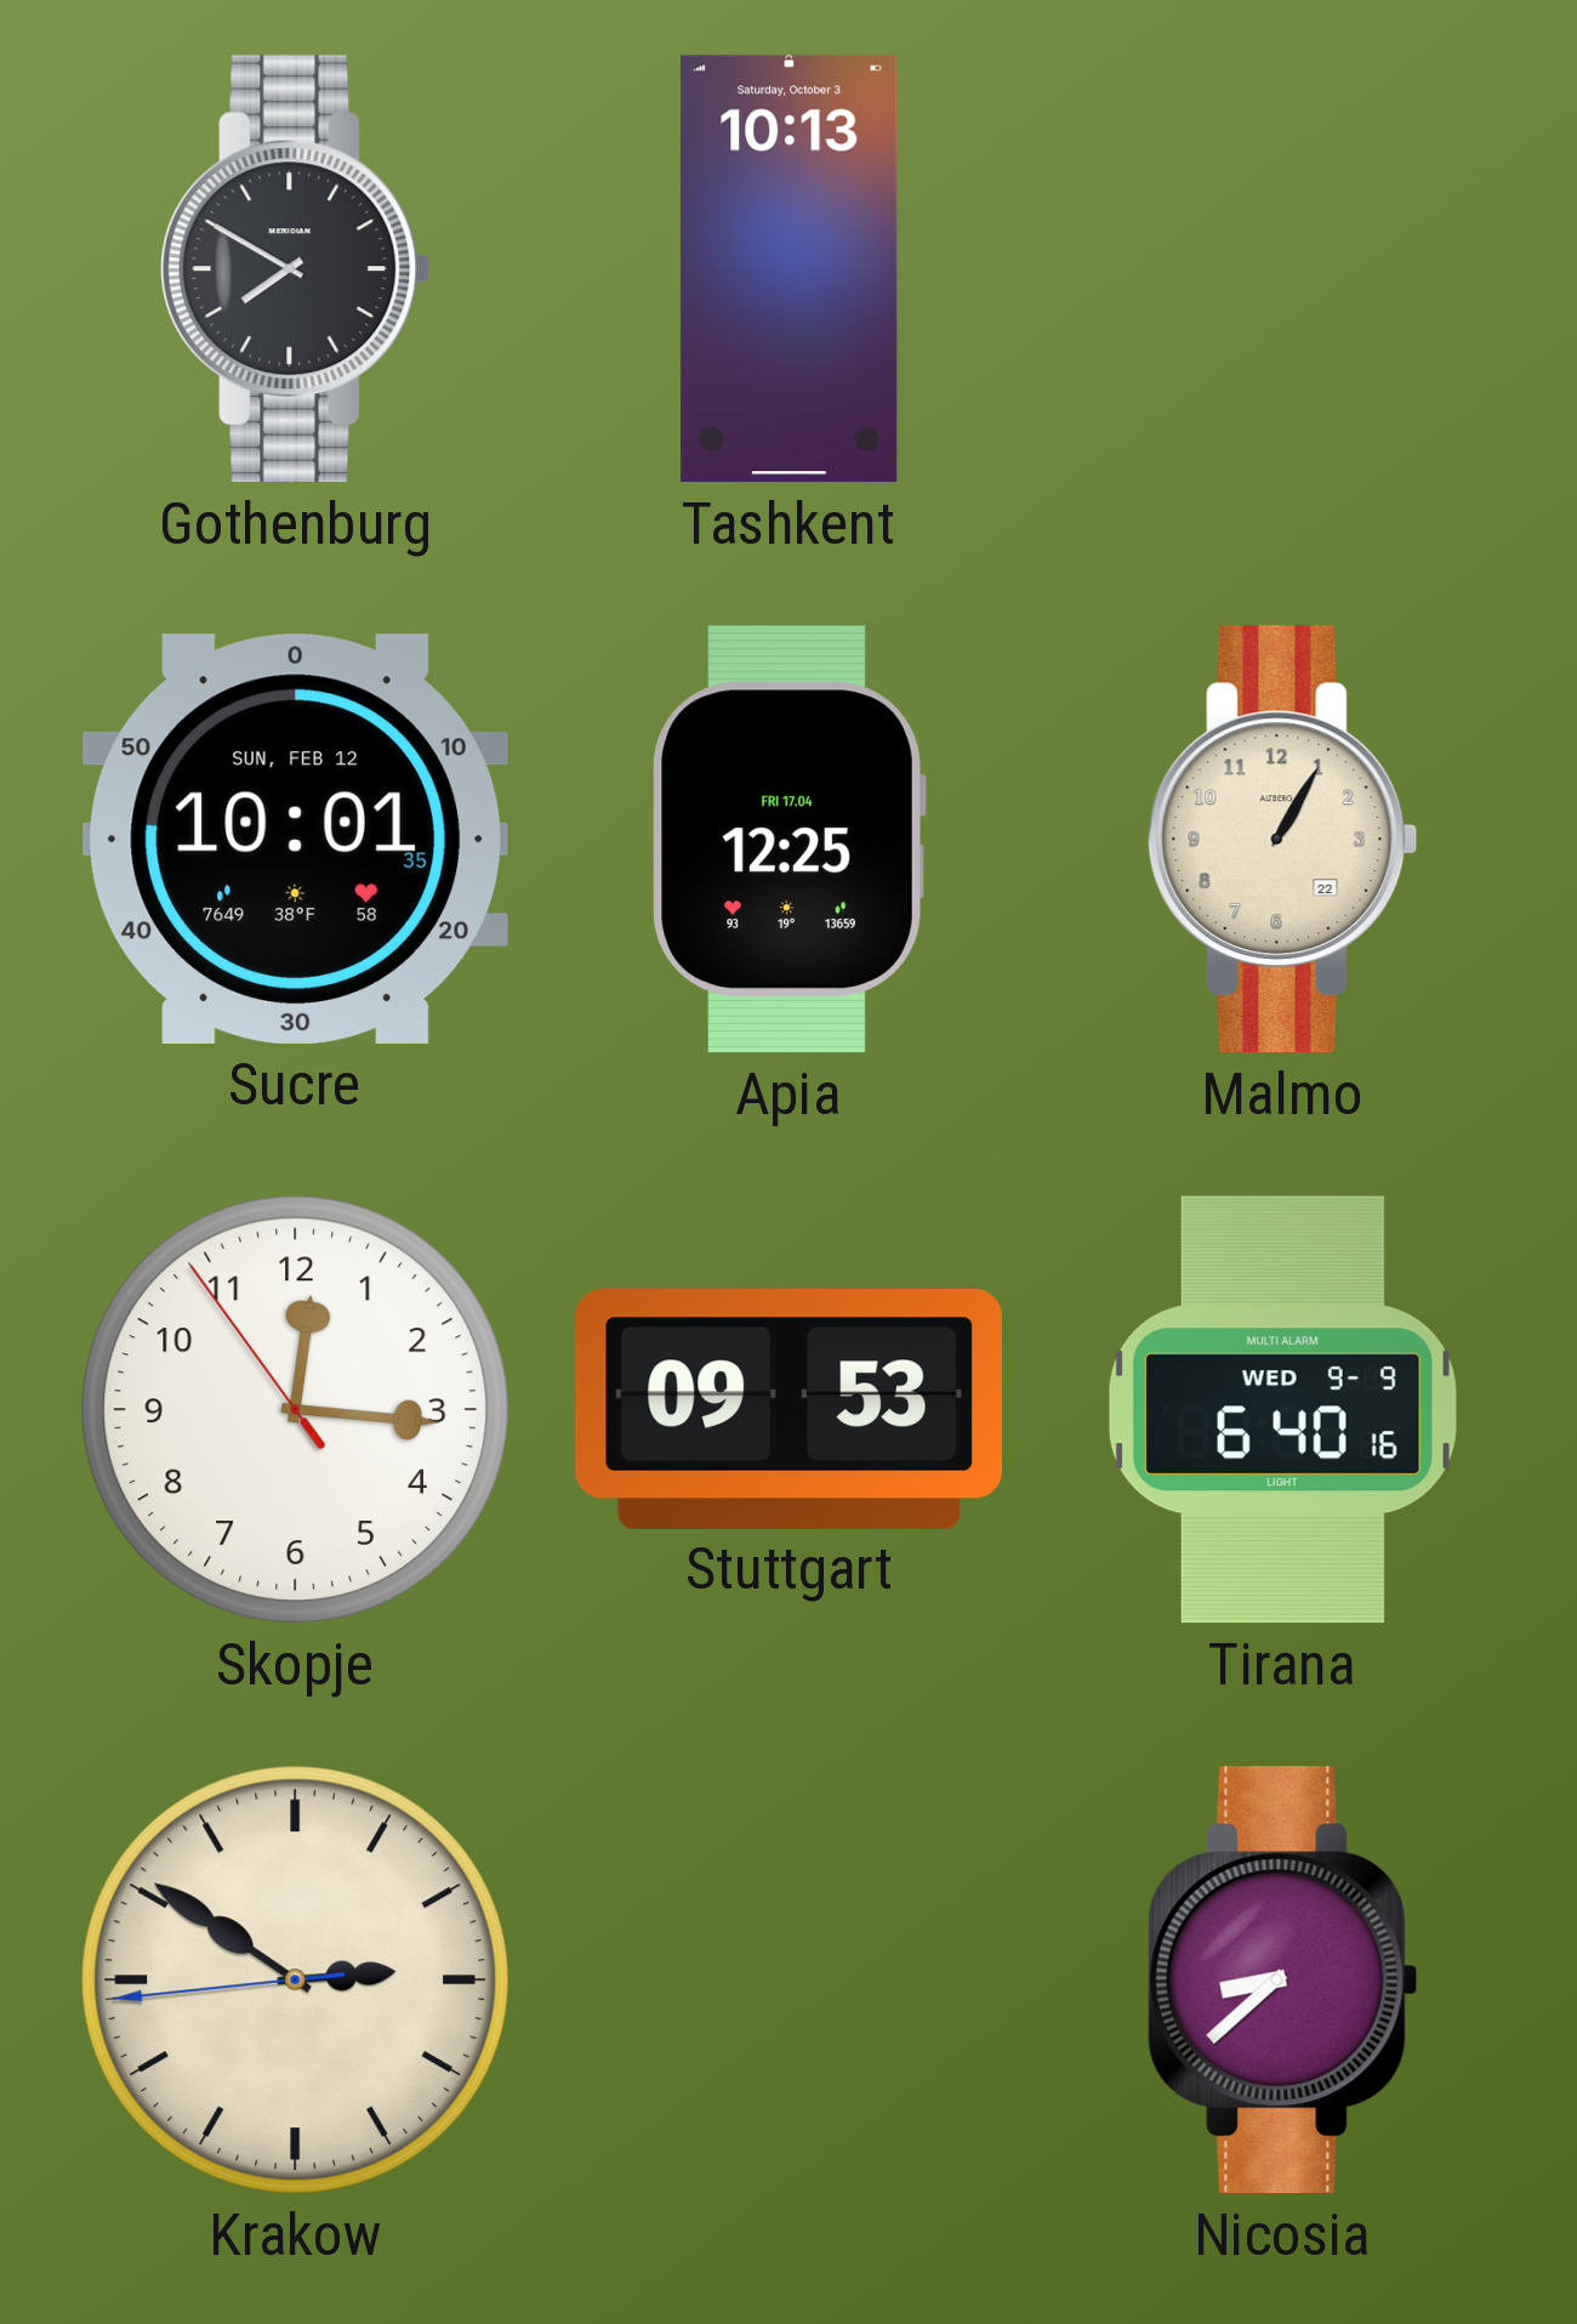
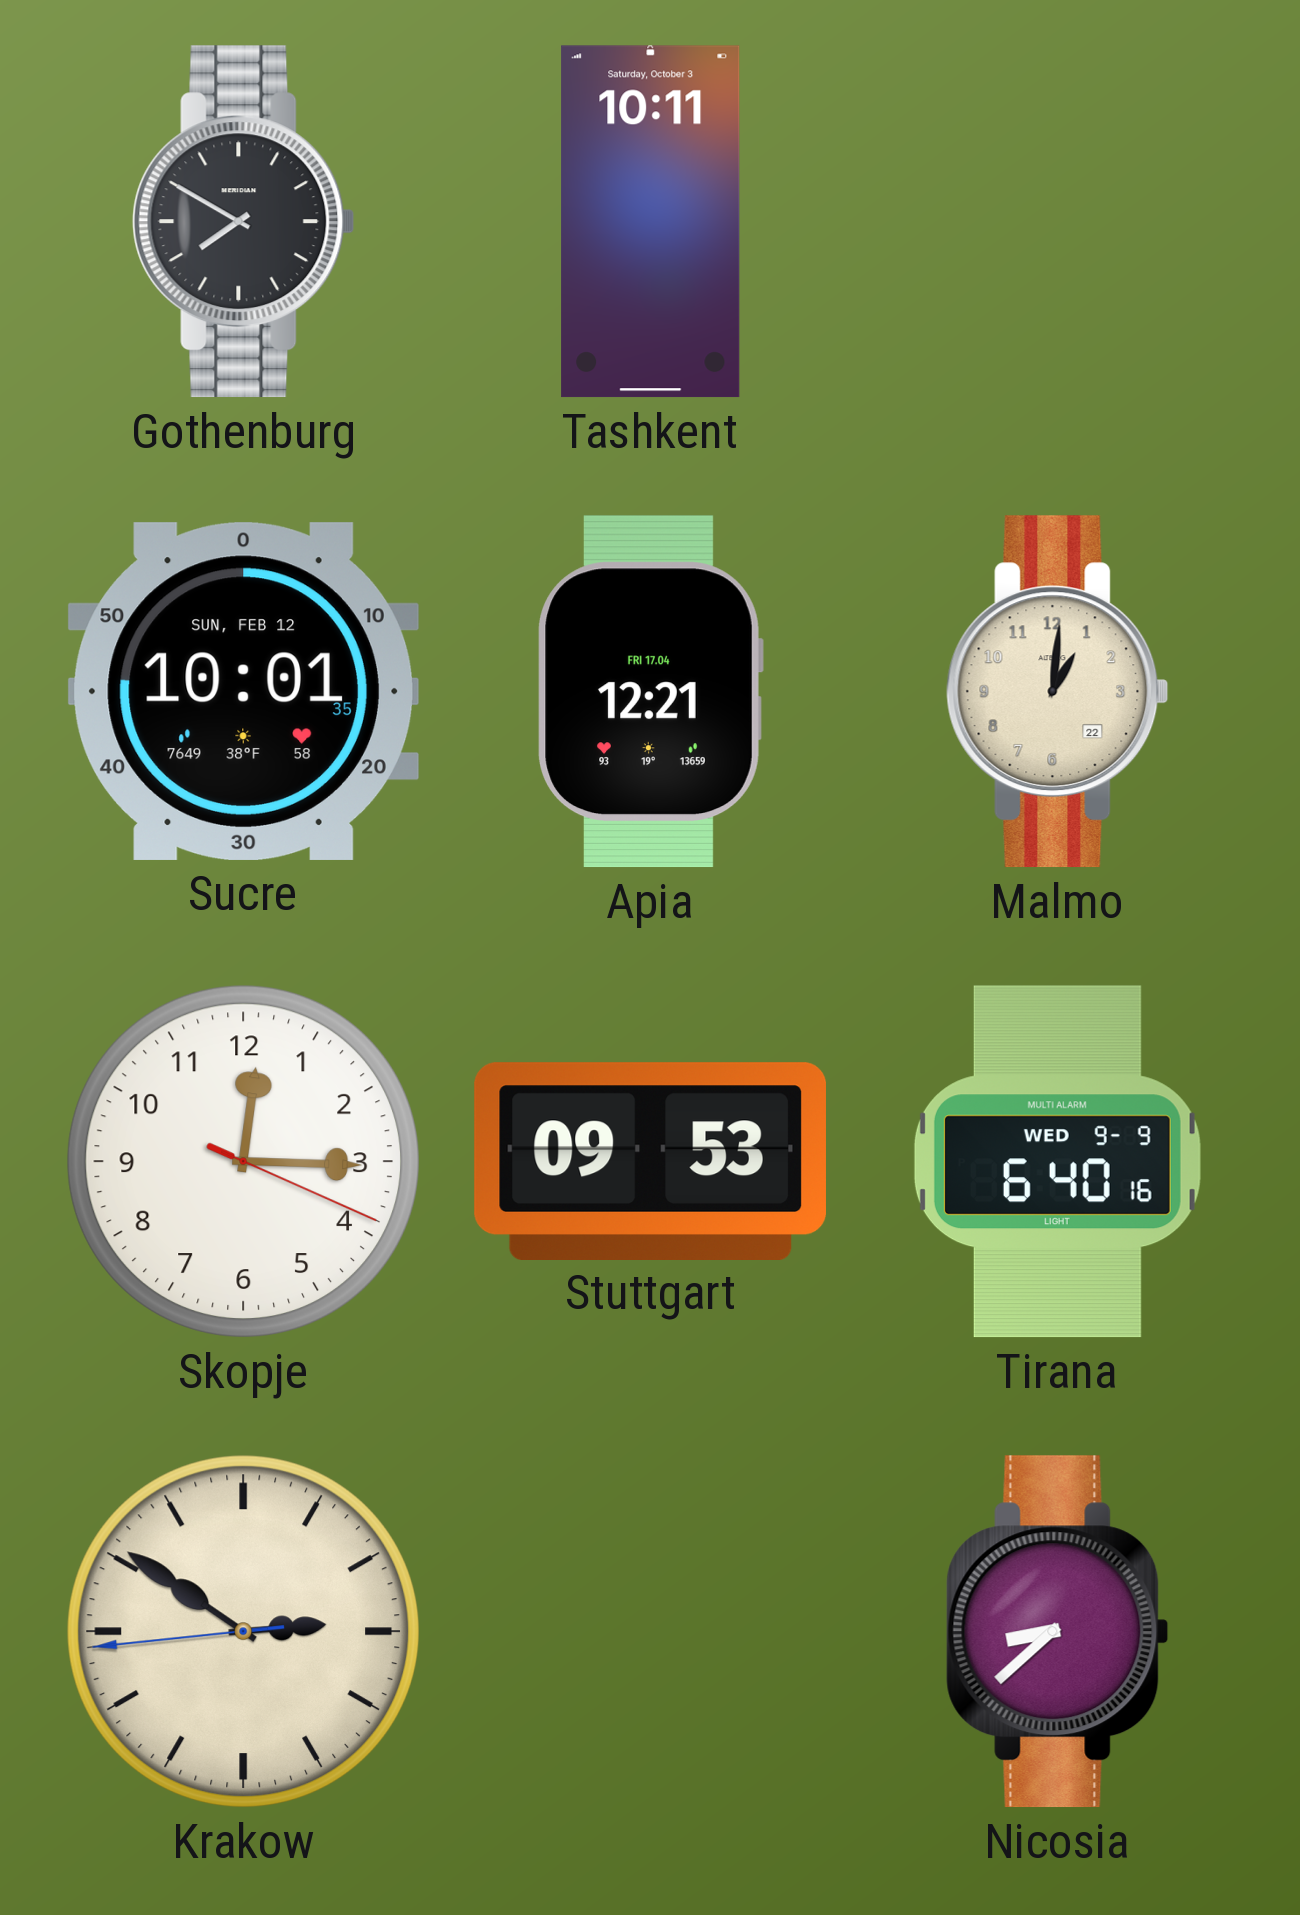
Tashkent: 10:13 -> 10:11 (651, 222)
Apia: 12:25 -> 12:21 (650, 692)
Malmo: 1:05 -> 1:01 (1058, 692)
Skopje: 12:15:54 -> 12:15:19 (243, 1161)
